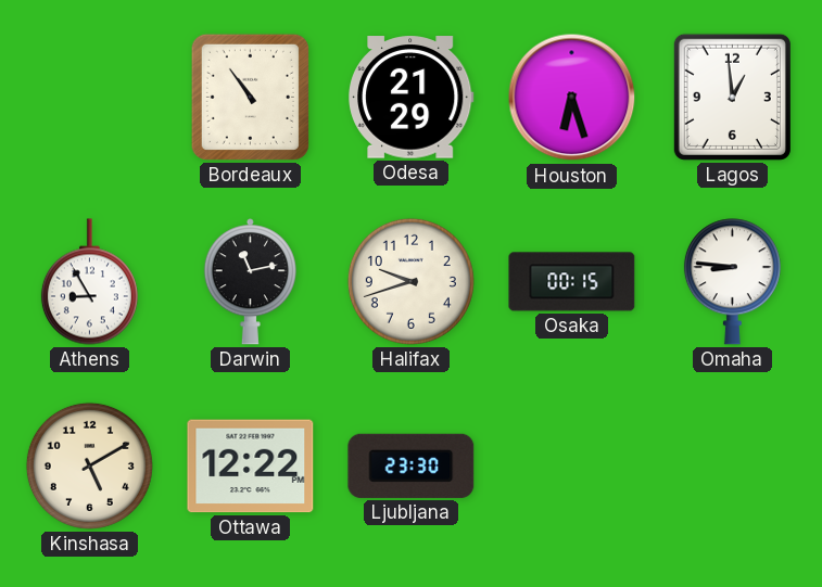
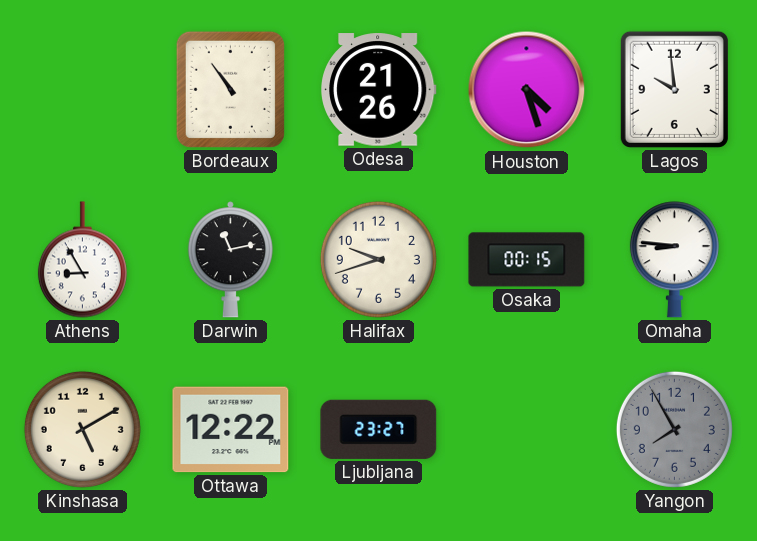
Odesa: 21:29 -> 21:26 (379, 90)
Houston: 6:27 -> 4:27 (527, 90)
Lagos: 12:59 -> 9:59 (674, 89)
Ljubljana: 23:30 -> 23:27 (379, 429)
Yangon: none -> 7:55 (674, 429)
